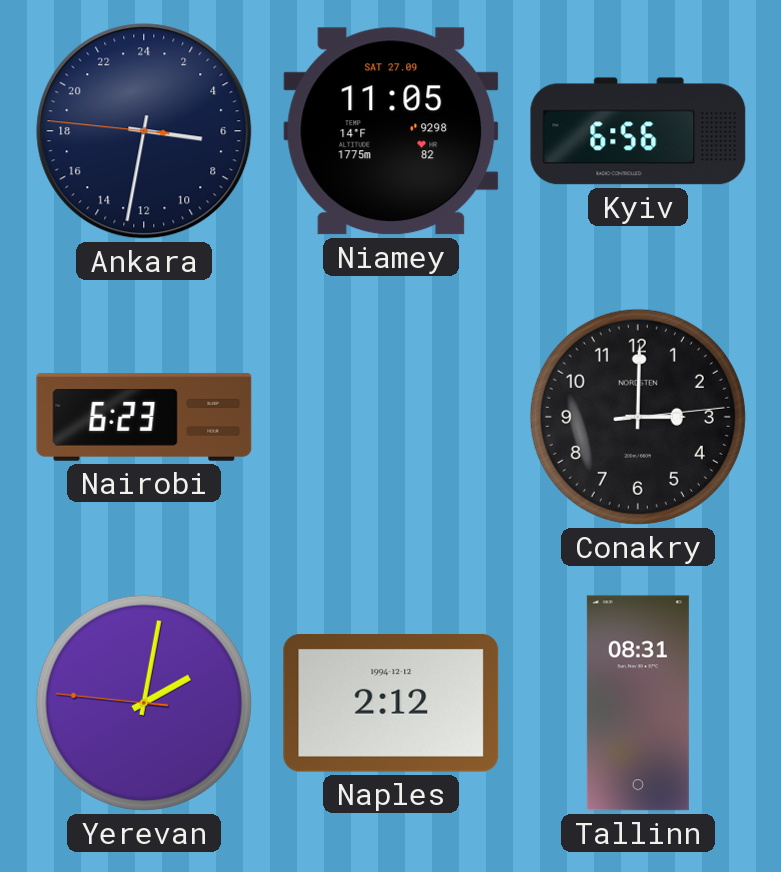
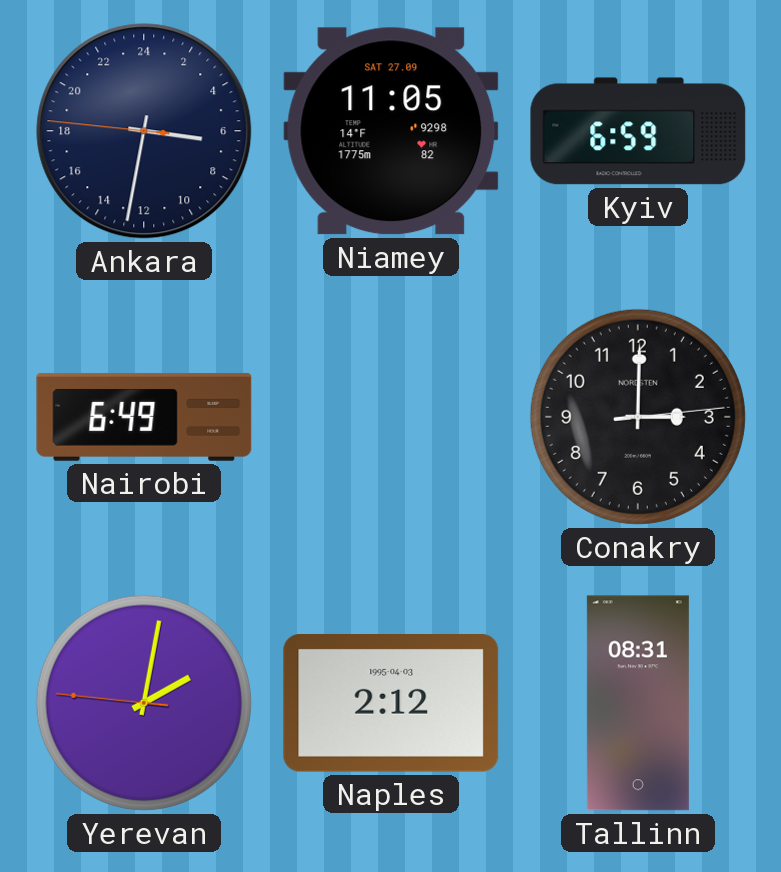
Kyiv: 6:56 -> 6:59 (638, 131)
Nairobi: 6:23 -> 6:49 (144, 417)
Naples date: 1994-12-12 -> 1995-04-03 (391, 704)
